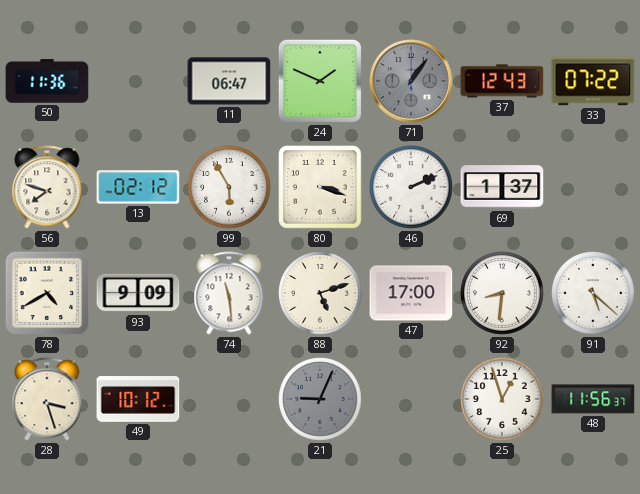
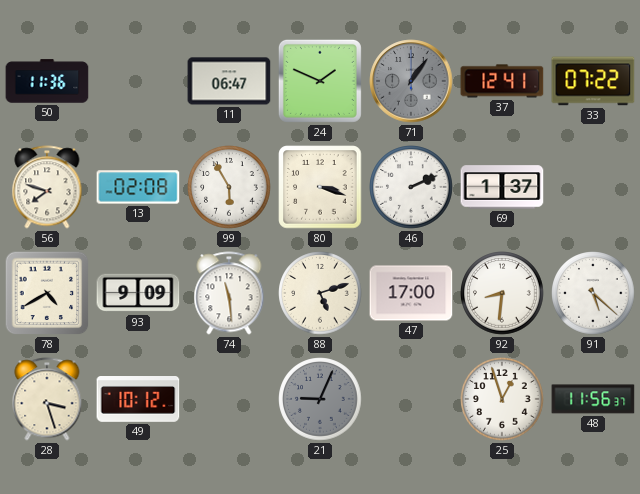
37: 12:43 -> 12:41 (502, 81)
13: 02:12 -> 02:08 (138, 187)
